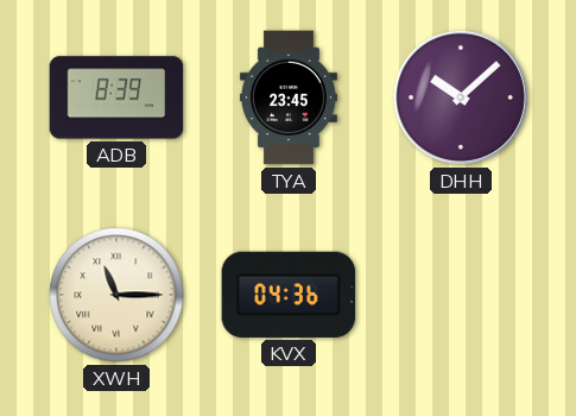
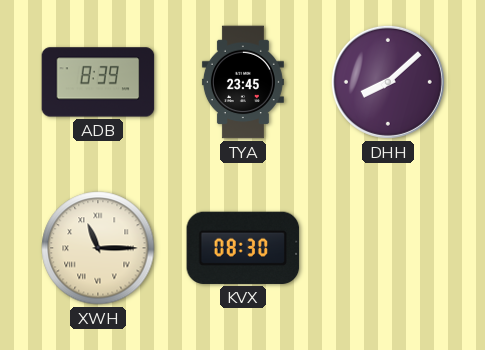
DHH: 10:08 -> 8:08 (388, 82)
KVX: 04:36 -> 08:30 (243, 248)
